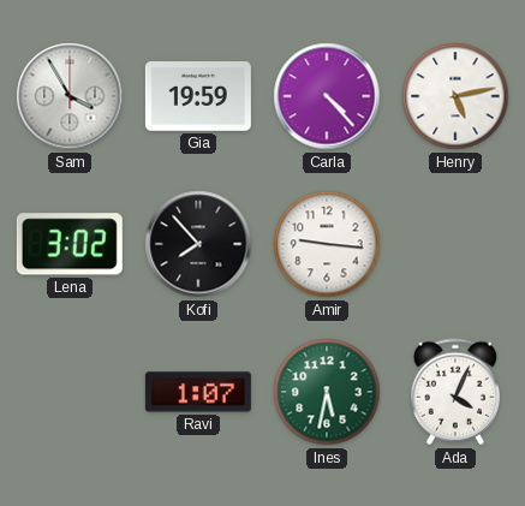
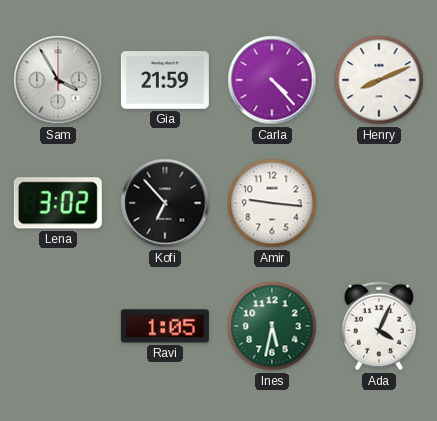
Gia: 19:59 -> 21:59 (165, 80)
Henry: 5:13 -> 8:11 (379, 80)
Kofi: 7:53 -> 6:53 (165, 203)
Ravi: 1:07 -> 1:05 (165, 326)
